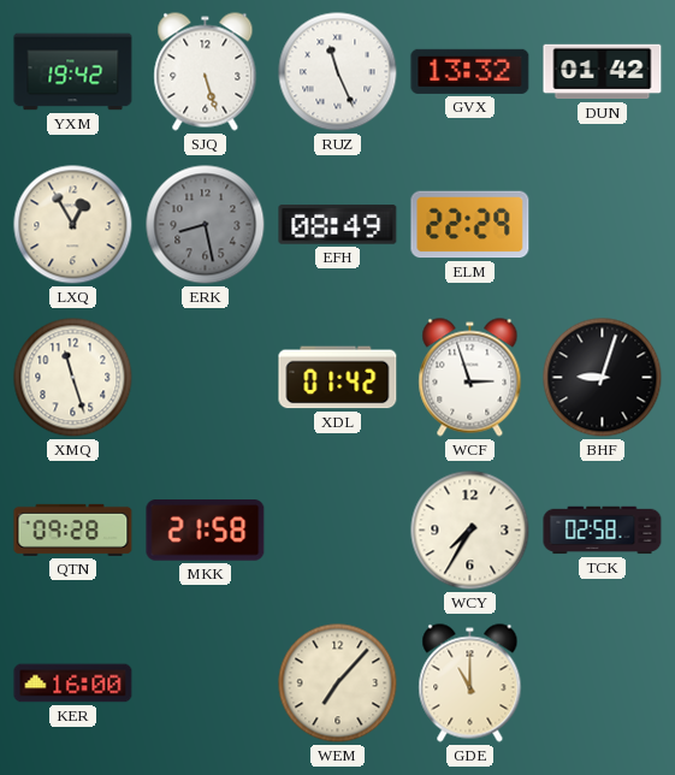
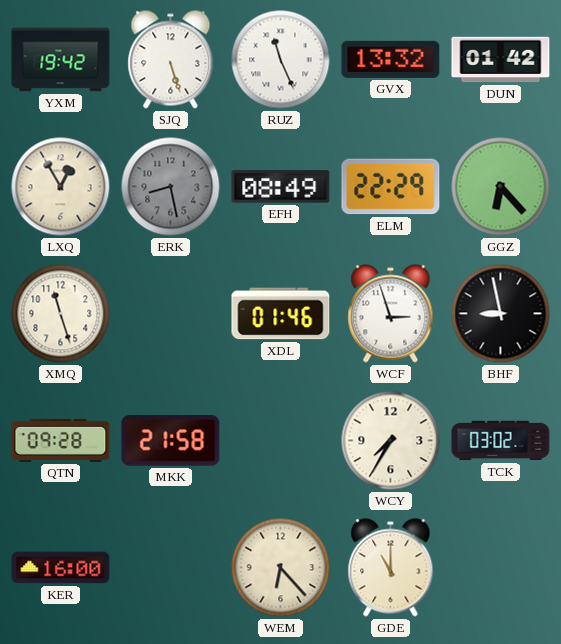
GGZ: none -> 6:23 (501, 187)
XDL: 01:42 -> 01:46 (281, 314)
BHF: 9:03 -> 8:58 (501, 314)
TCK: 02:58 -> 03:02 (501, 441)
WEM: 7:07 -> 6:23 (281, 568)
